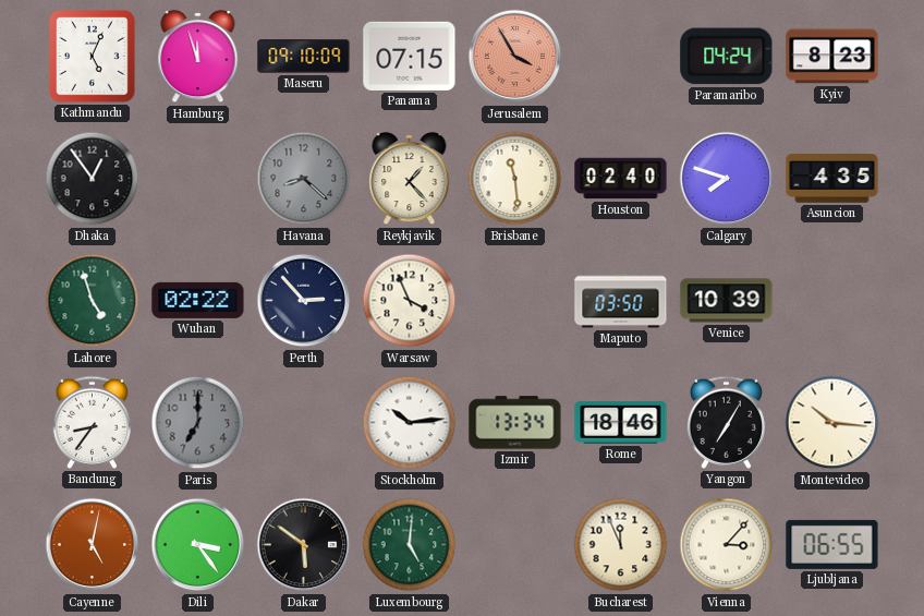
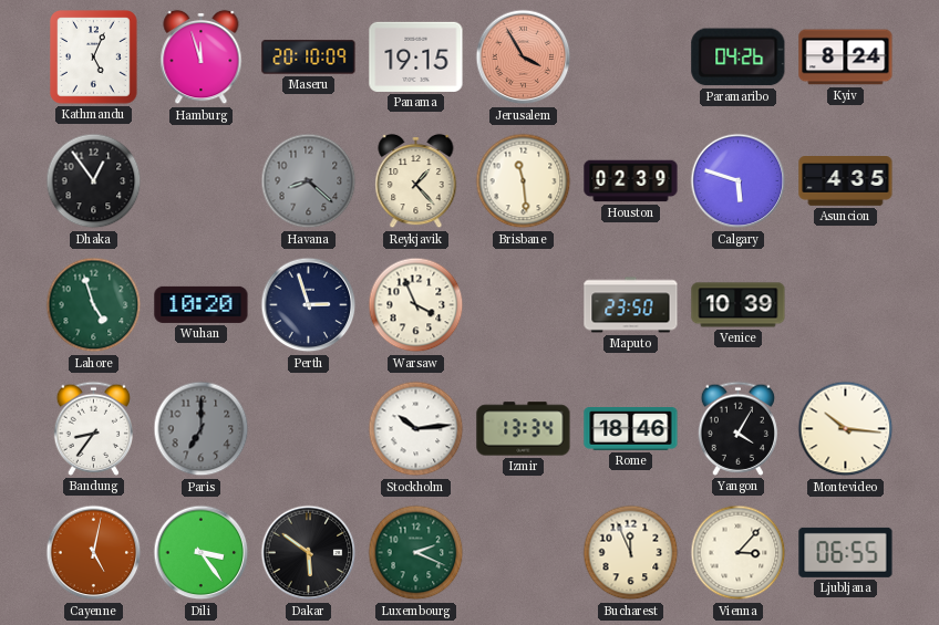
Maseru: 09:10 -> 20:10 (309, 58)
Panama: 07:15 -> 19:15 (416, 56)
Paramaribo: 04:24 -> 04:26 (739, 58)
Kyiv: 8:23 -> 8:24 (846, 58)
Houston: 02:40 -> 02:39 (631, 181)
Calgary: 7:48 -> 5:48 (739, 181)
Wuhan: 02:22 -> 10:20 (202, 304)
Perth: 2:53 -> 2:57 (309, 305)
Maputo: 03:50 -> 23:50 (631, 305)
Yangon: 7:05 -> 4:05 (737, 428)
Luxembourg: 5:01 -> 2:19 (416, 553)
